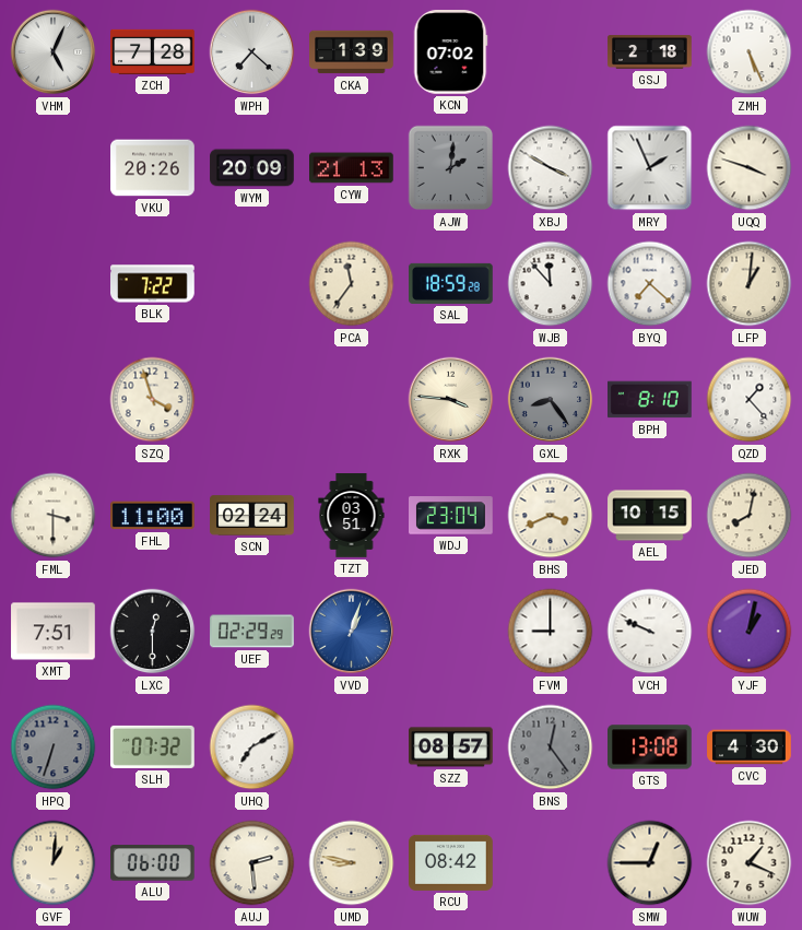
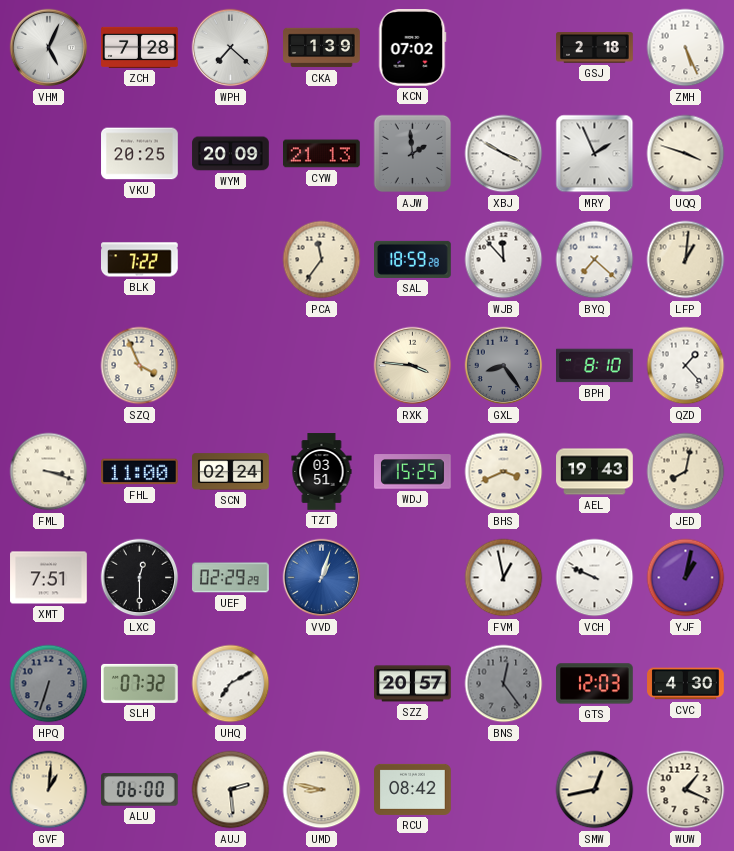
VKU: 20:26 -> 20:25 (140, 154)
AJW: 2:01 -> 1:59 (413, 154)
SZQ: 3:57 -> 3:56 (140, 366)
FML: 3:30 -> 3:18 (49, 472)
WDJ: 23:04 -> 15:25 (413, 472)
AEL: 10:15 -> 19:43 (595, 472)
FVM: 9:00 -> 12:58 (504, 578)
SZZ: 08:57 -> 20:57 (413, 684)
GTS: 13:08 -> 12:03 (595, 684)
SMW: 12:45 -> 12:43 (595, 790)
